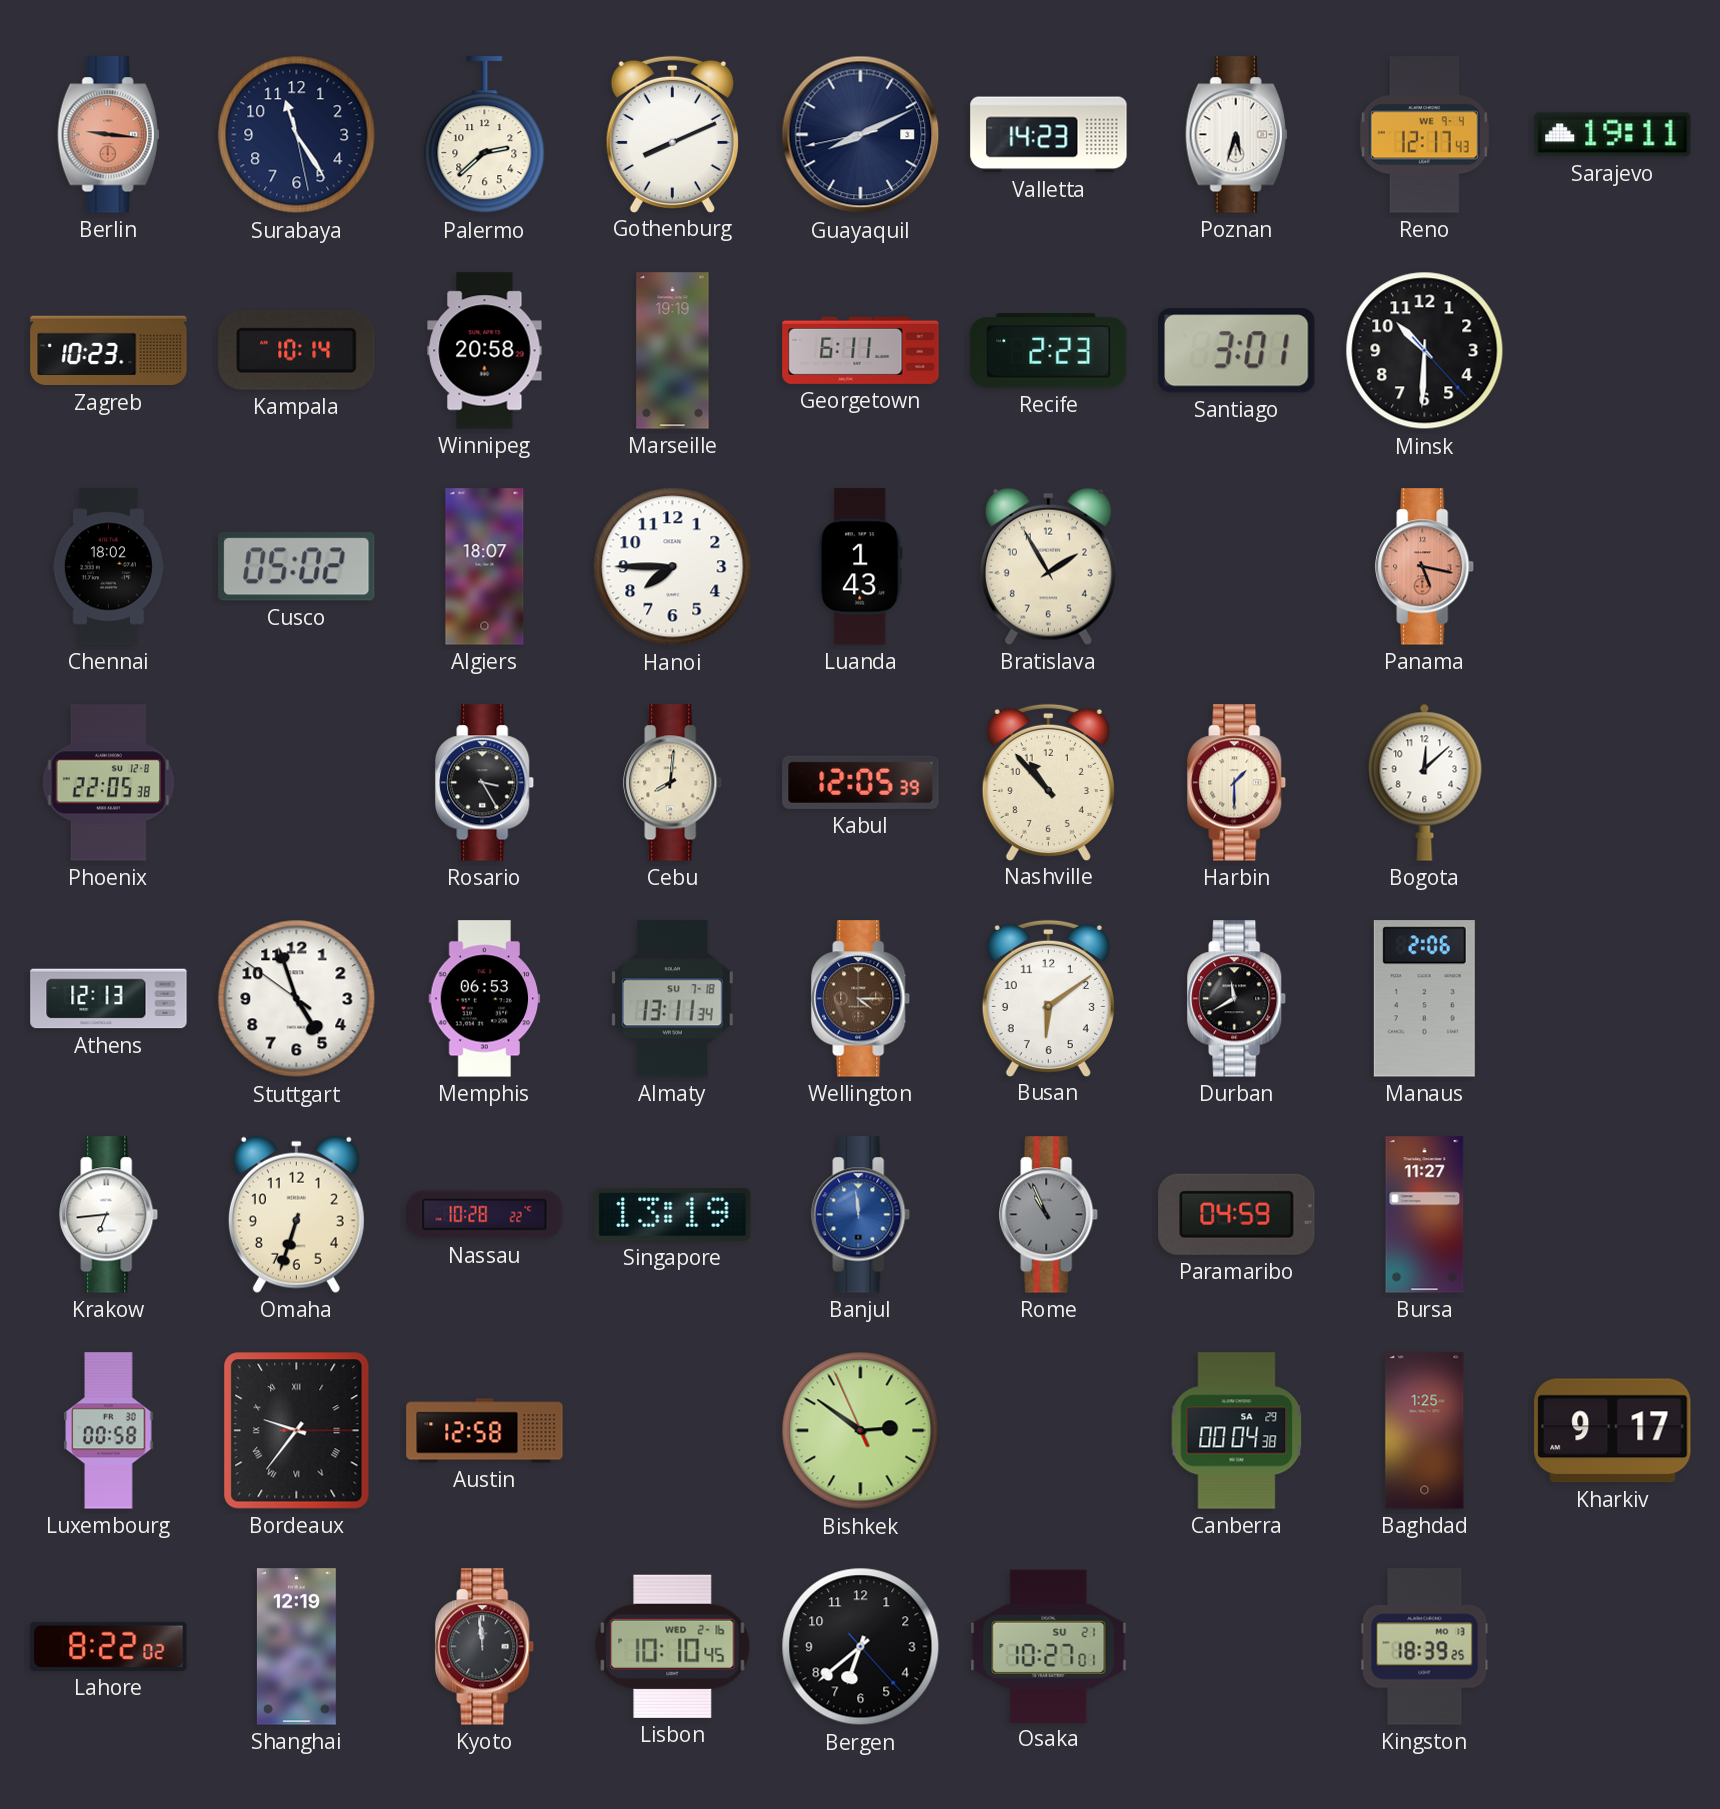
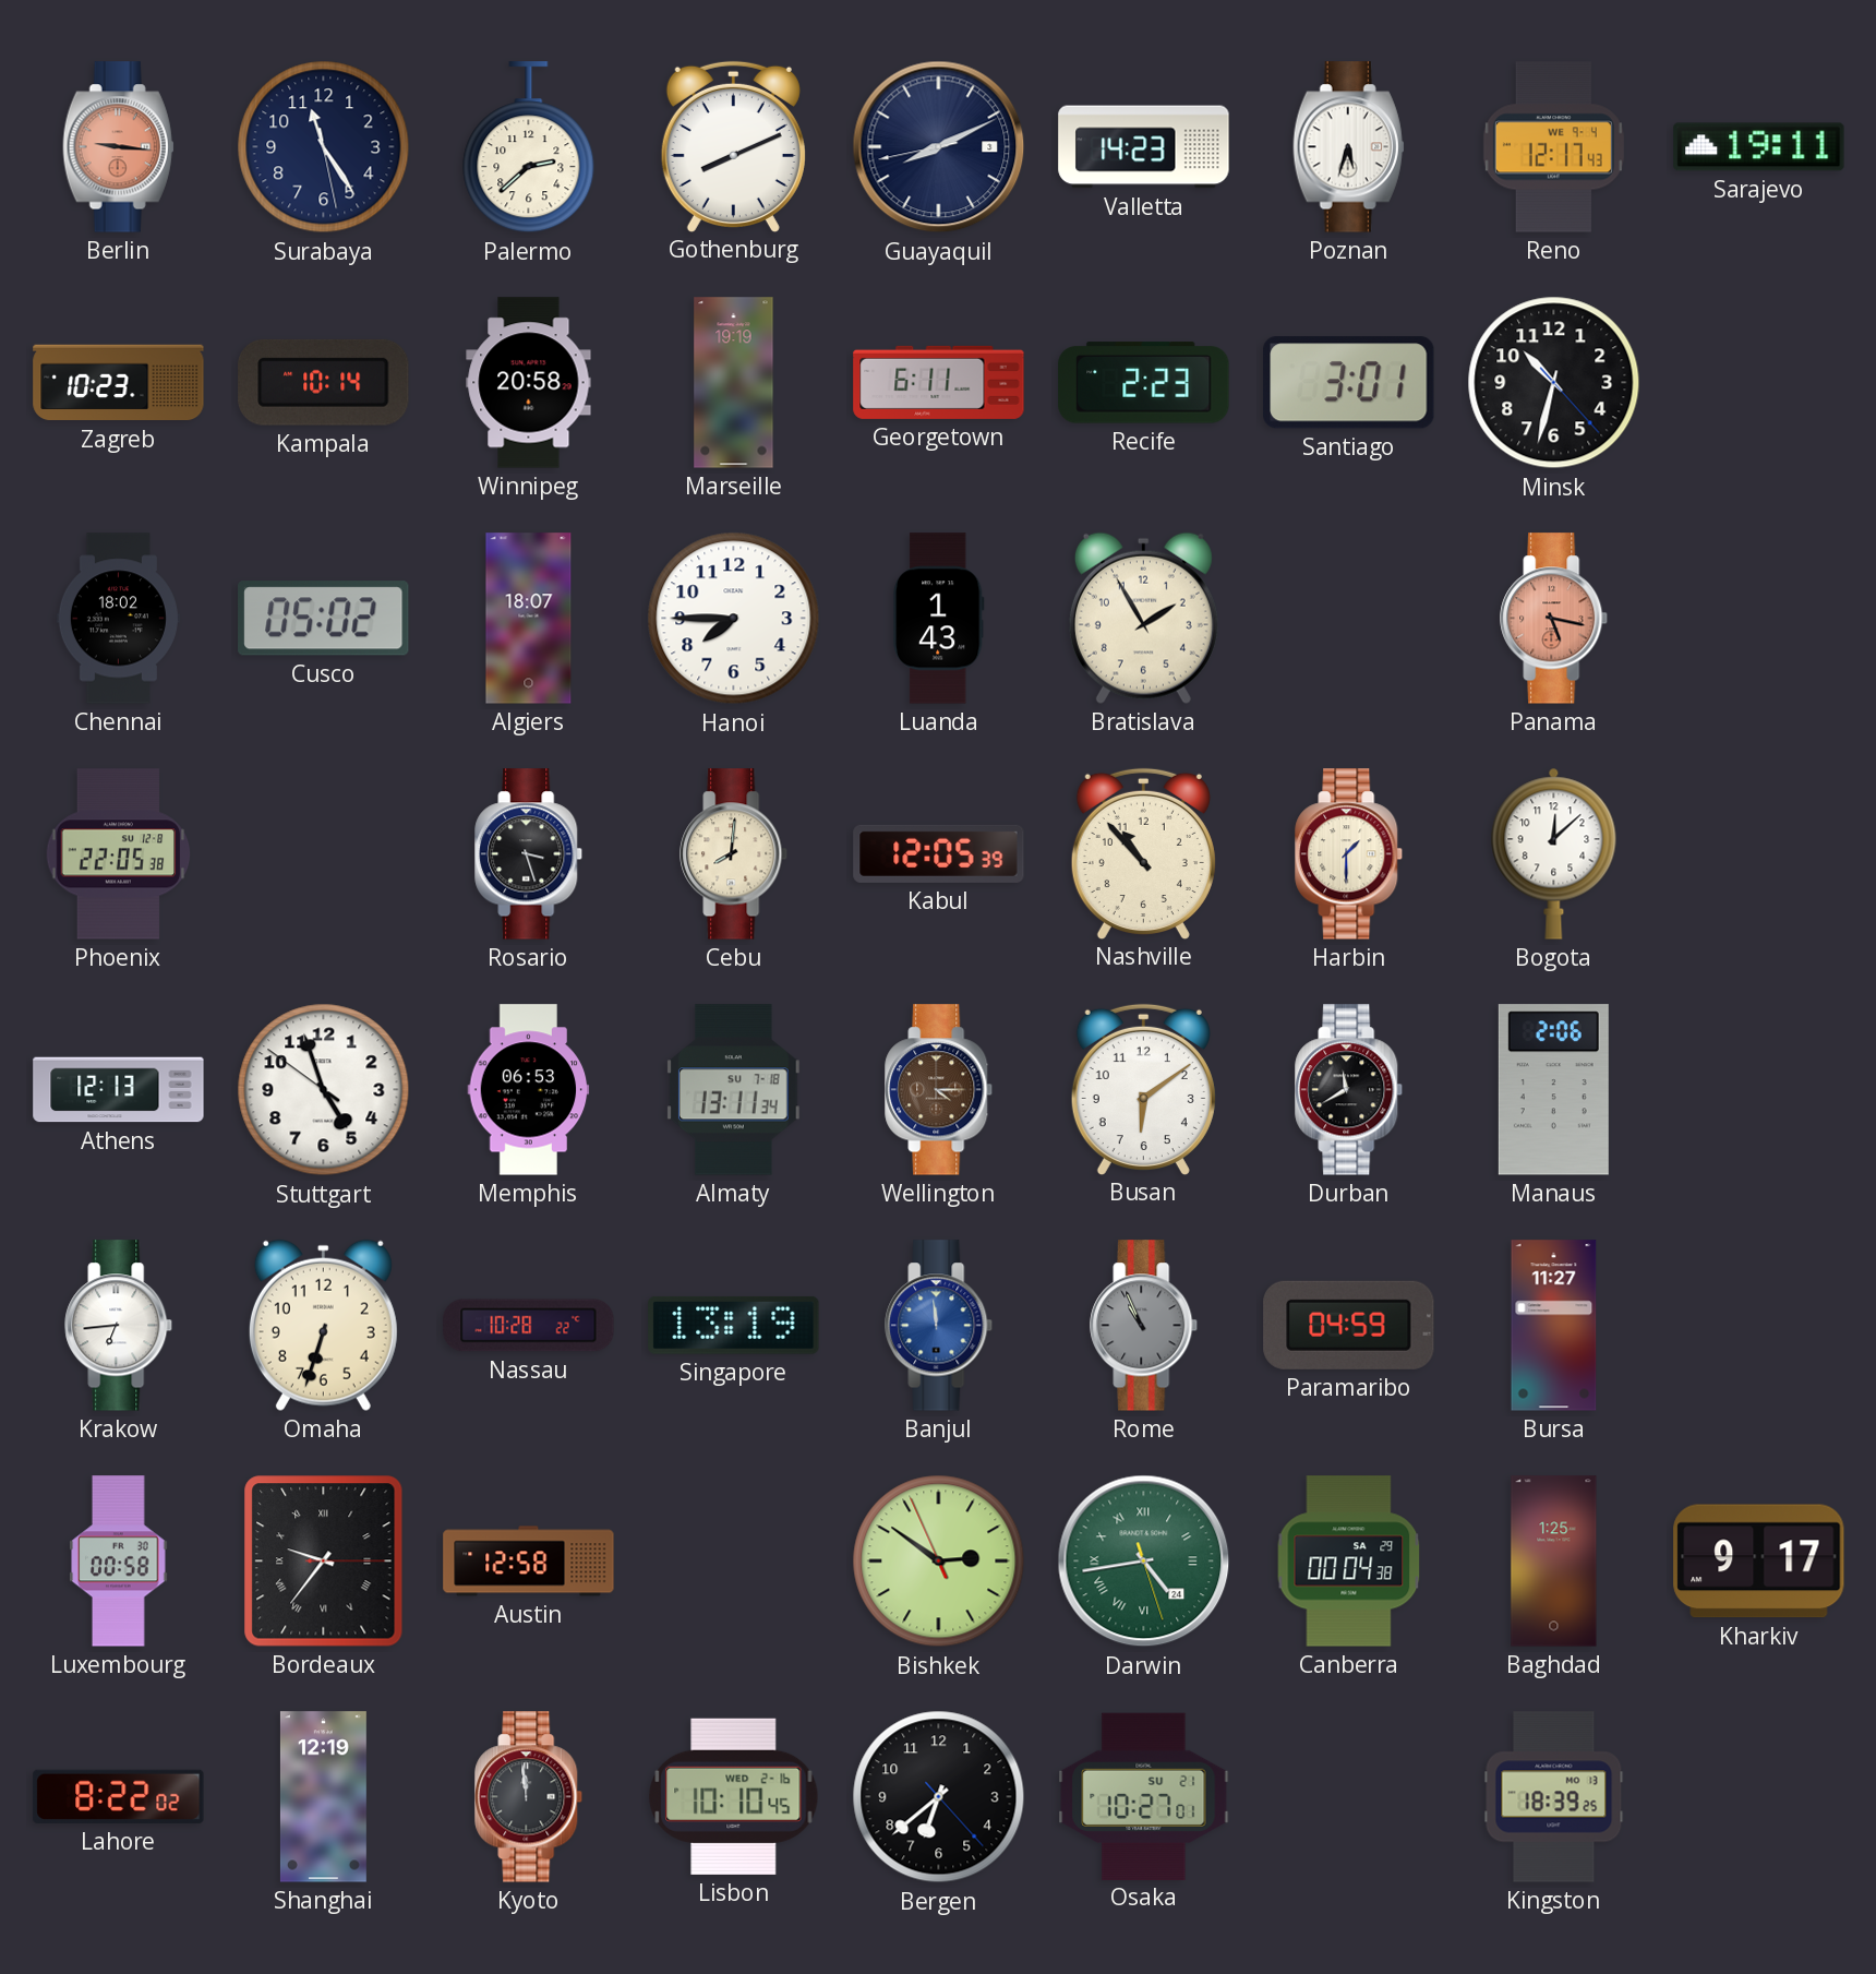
Minsk: 10:30 -> 10:32 (1554, 383)
Rosario: 3:25 -> 3:27 (529, 854)
Darwin: none -> 4:43 (1144, 1562)
